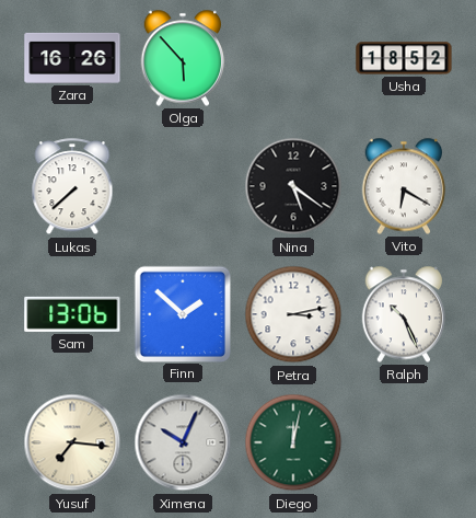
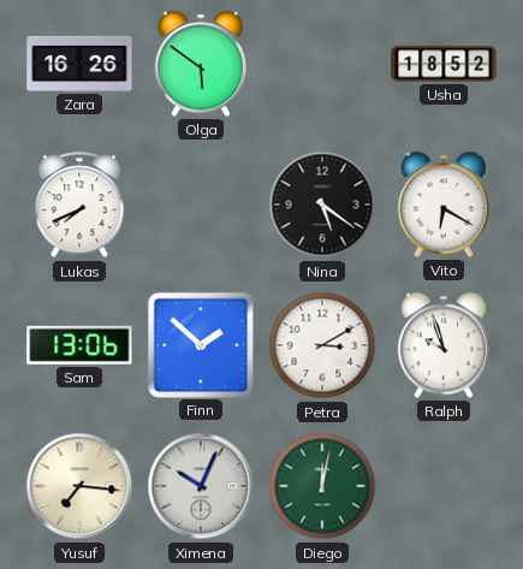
Olga: 5:53 -> 5:51 (201, 64)
Lukas: 7:38 -> 7:41 (79, 206)
Petra: 3:13 -> 3:10 (322, 345)
Ralph: 10:26 -> 9:57 (444, 345)
